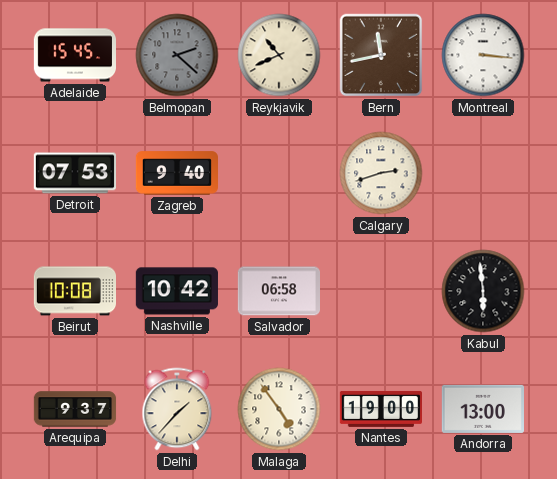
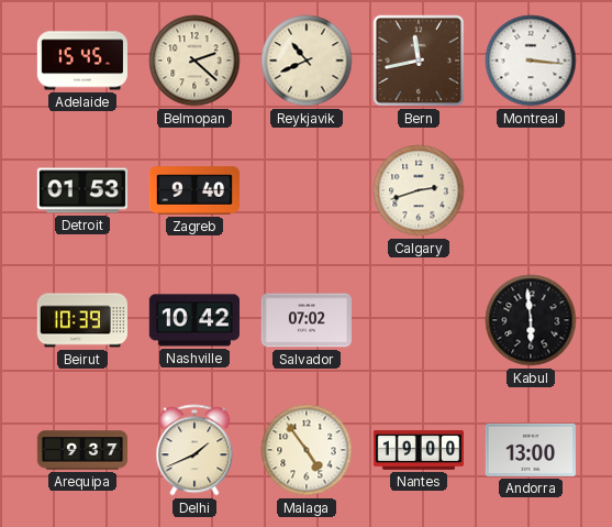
Belmopan dial: grey -> cream (194, 61)
Detroit: 07:53 -> 01:53 (81, 190)
Beirut: 10:08 -> 10:39 (81, 320)
Salvador: 06:58 -> 07:02 (305, 320)
Delhi: 1:37 -> 1:41 (194, 450)
